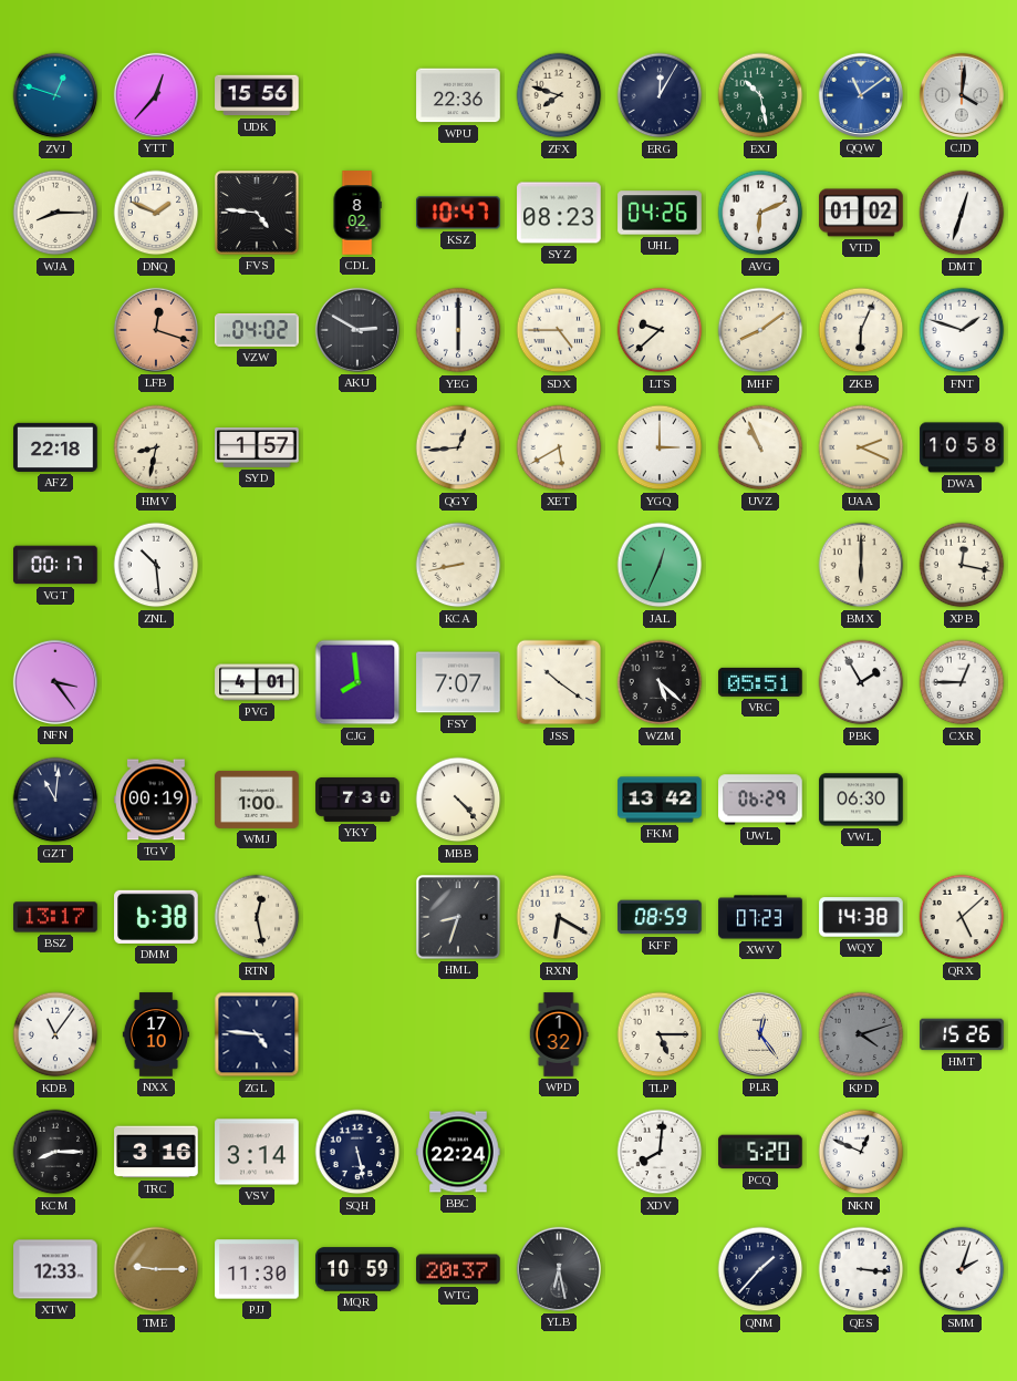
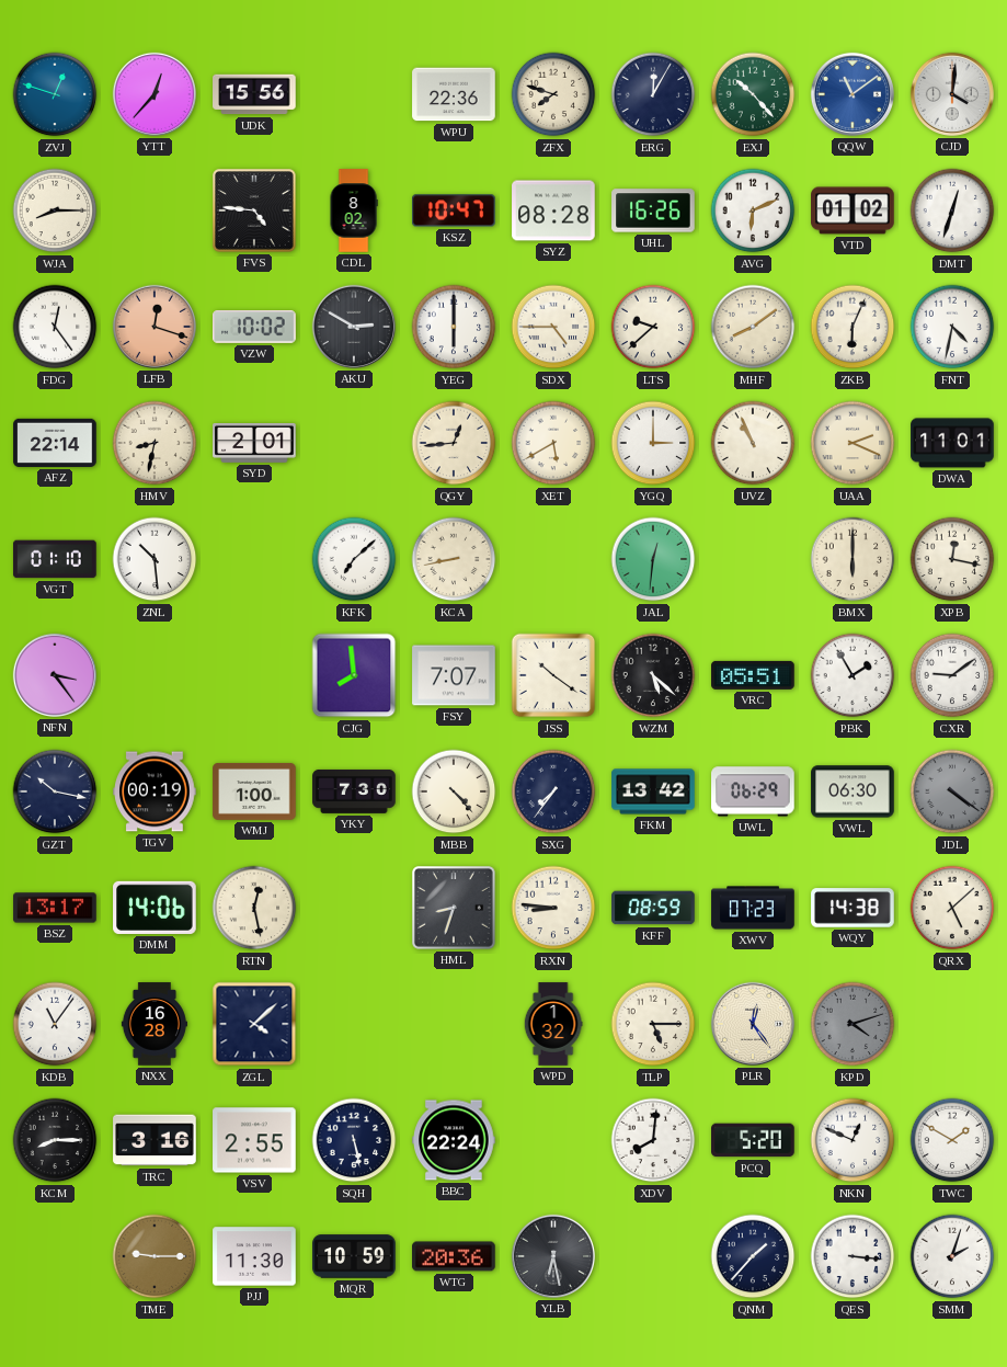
EXJ: 10:28 -> 10:23 (753, 94)
DNQ: 1:49 -> none (156, 213)
SYZ: 08:23 -> 08:28 (553, 210)
UHL: 04:26 -> 16:26 (653, 210)
FDG: none -> 12:24 (55, 327)
VZW: 04:02 -> 10:02 (254, 328)
FNT: 1:48 -> 4:32 (952, 327)
AFZ: 22:18 -> 22:14 (55, 443)
SYD: 1:57 -> 2:01 (254, 444)
DWA: 10:58 -> 11:01 (952, 443)
VGT: 00:17 -> 01:10 (55, 559)
KFK: none -> 7:08 (354, 559)
JAL: 12:34 -> 12:31 (653, 559)
PVG: 4:01 -> none (257, 682)
CXR: 12:45 -> 9:09 (952, 675)
GZT: 11:01 -> 10:17 (55, 791)
SXG: none -> 7:36 (553, 791)
JDL: none -> 4:21 (952, 791)
DMM: 6:38 -> 14:06 (155, 908)
RXN: 6:20 -> 8:46 (553, 908)
NXX: 17:10 -> 16:28 (153, 1024)
ZGL: 4:46 -> 4:08 (254, 1024)
HMT: 15:26 -> none (962, 1034)
VSV: 3:14 -> 2:55 (254, 1140)
TWC: none -> 1:50 (952, 1140)
XTW: 12:33 -> none (55, 1269)
WTG: 20:37 -> 20:36 (454, 1256)
